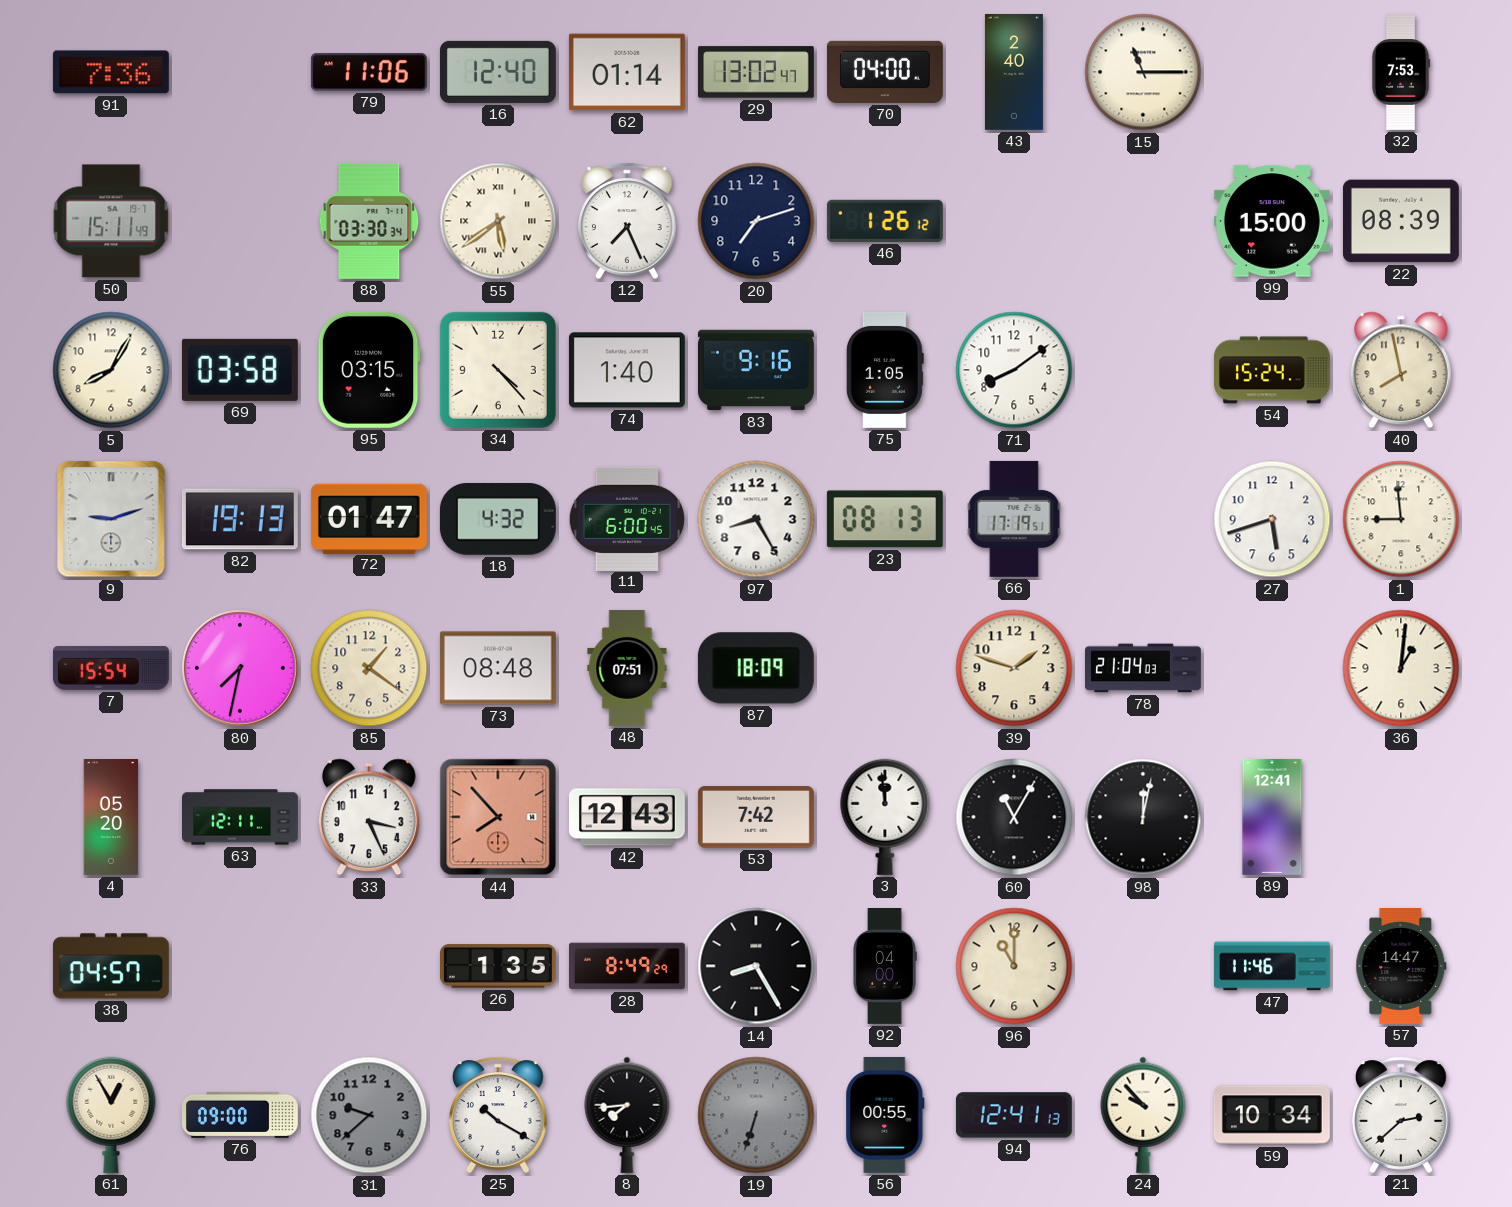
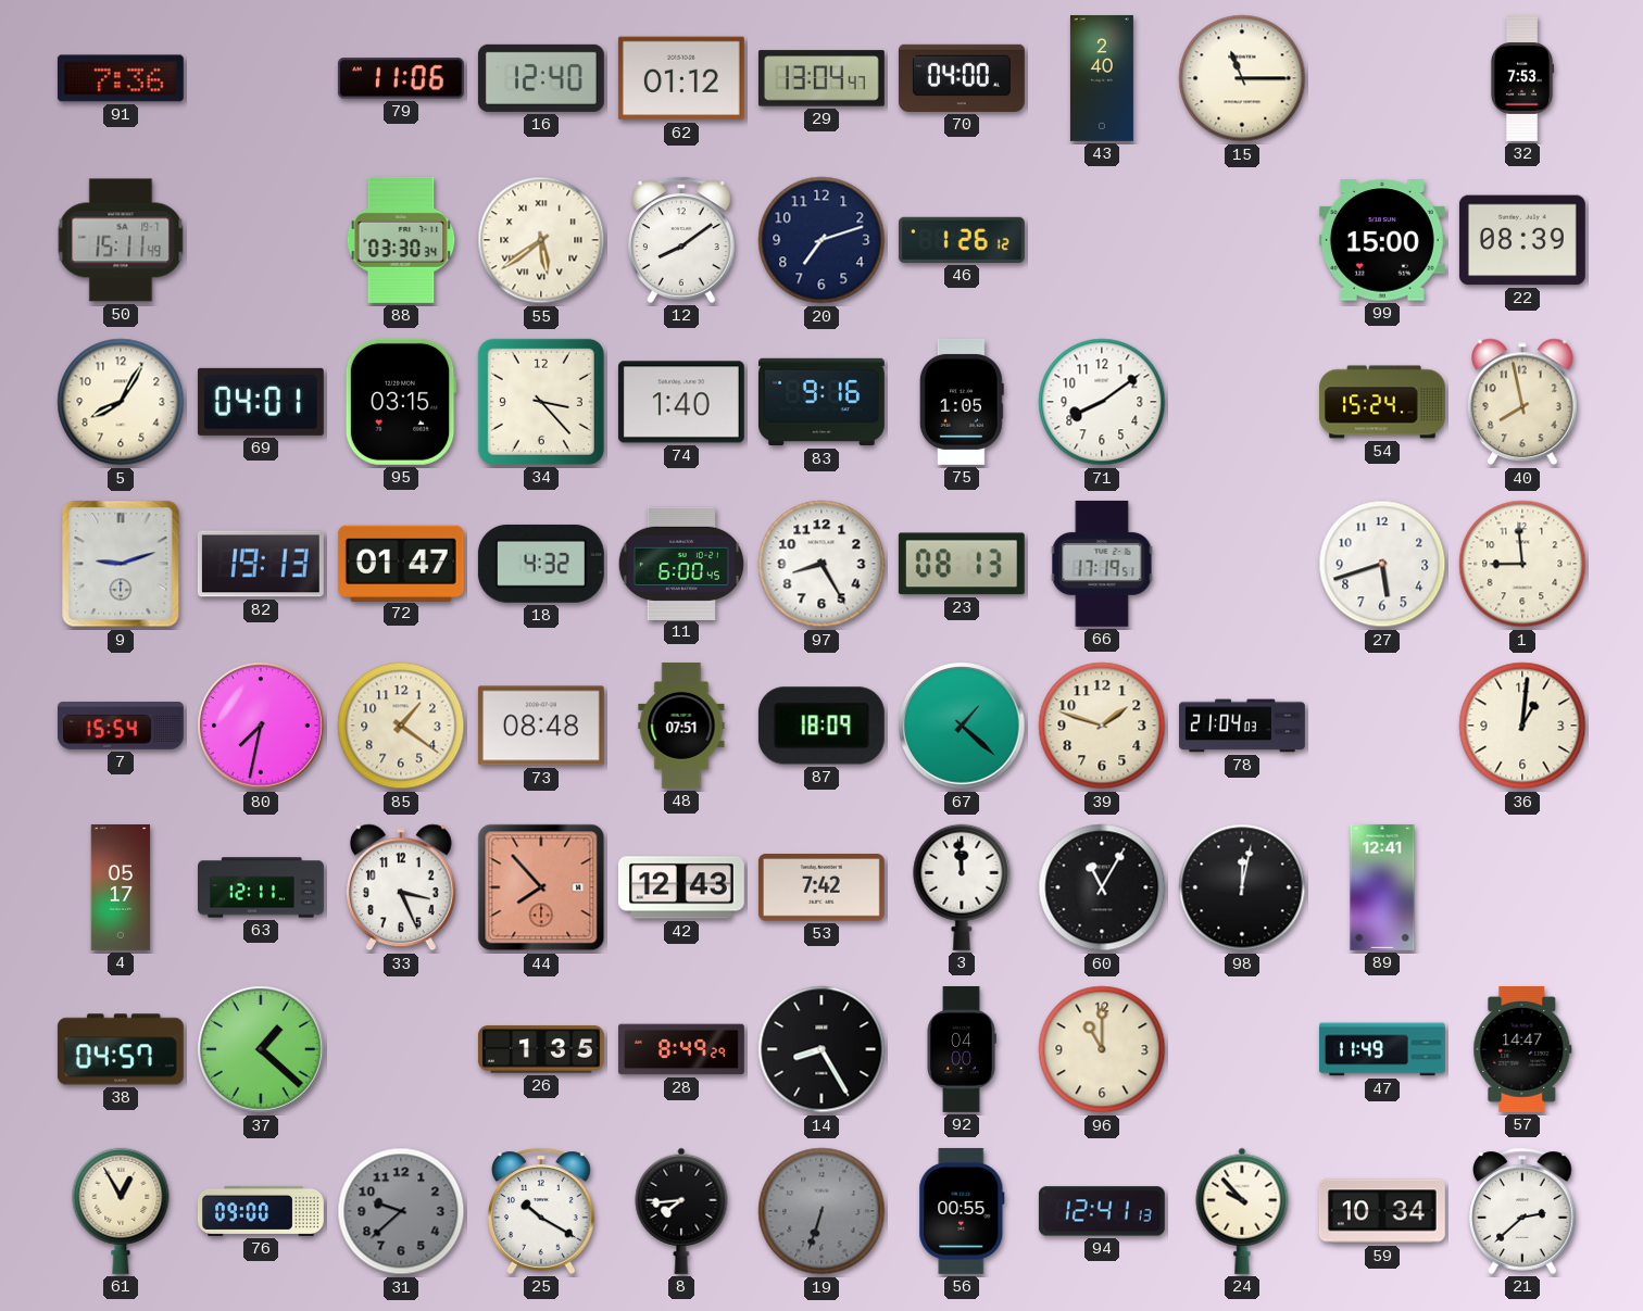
62: 01:14 -> 01:12 (681, 78)
29: 13:02 -> 13:04 (821, 78)
12: 7:26 -> 8:09 (682, 240)
69: 03:58 -> 04:01 (261, 402)
34: 4:23 -> 3:23 (541, 402)
67: none -> 1:22 (962, 726)
4: 05:20 -> 05:17 (121, 888)
37: none -> 1:22 (261, 1049)
47: 11:46 -> 11:49 (1382, 1049)
